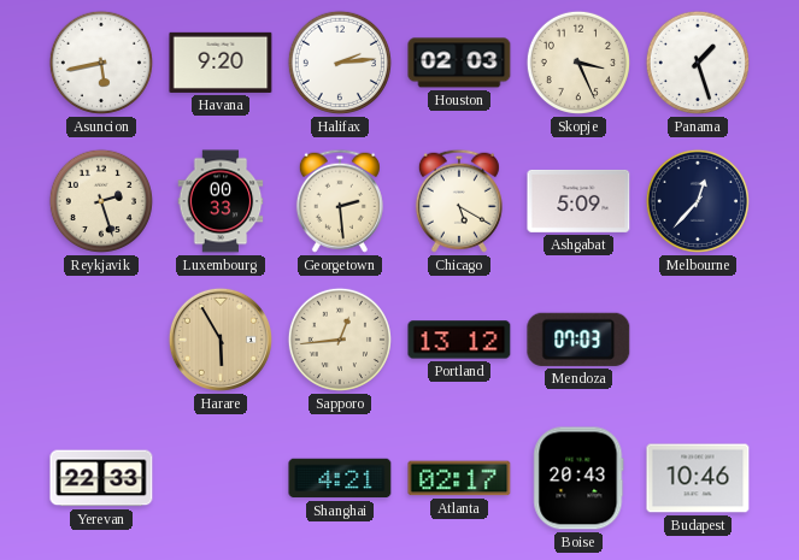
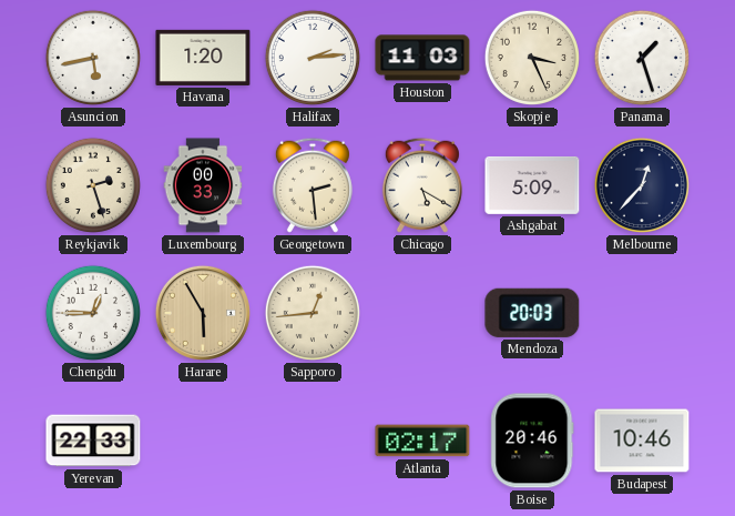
Havana: 9:20 -> 1:20 (203, 58)
Houston: 02:03 -> 11:03 (422, 58)
Chengdu: none -> 12:45 (93, 313)
Portland: 13:12 -> none (459, 340)
Mendoza: 07:03 -> 20:03 (532, 313)
Shanghai: 4:21 -> none (340, 478)
Boise: 20:43 -> 20:46 (532, 441)
